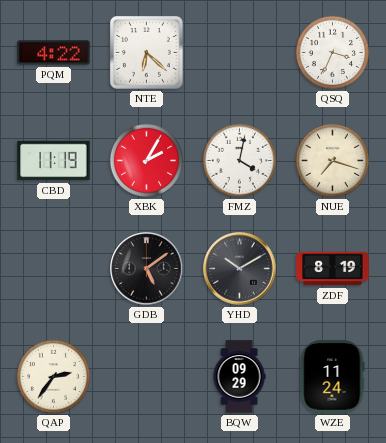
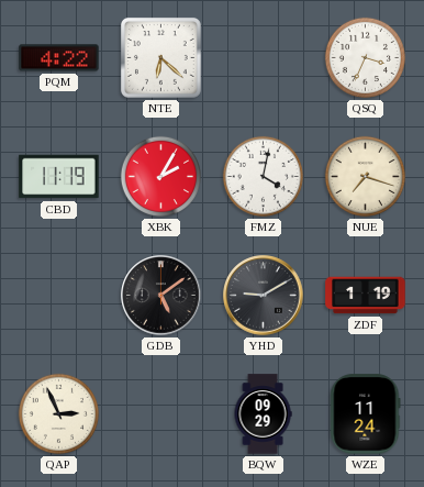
YHD: 10:10 -> 9:10 (264, 296)
ZDF: 8:19 -> 1:19 (366, 296)
QAP: 2:36 -> 2:56 (58, 413)
